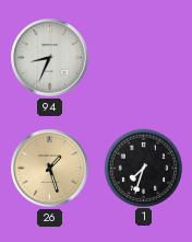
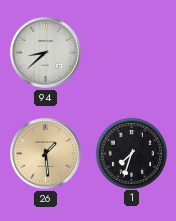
94: 8:34 -> 8:38 (46, 53)
26: 1:27 -> 1:29 (46, 154)
